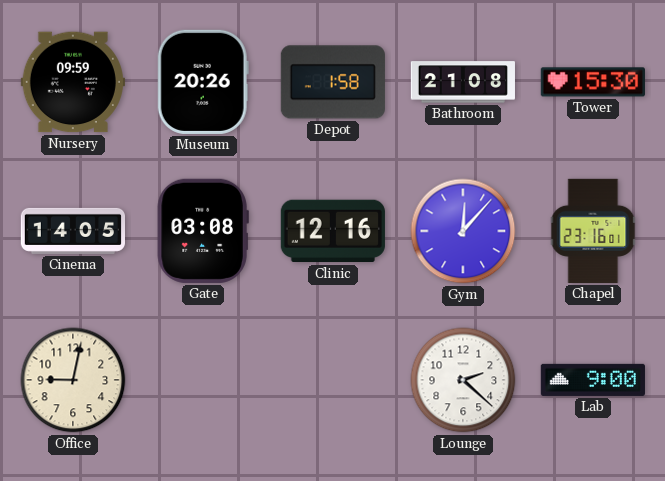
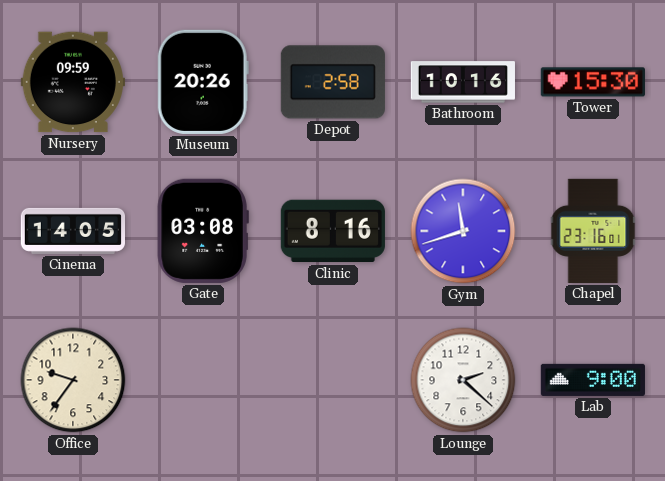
Depot: 1:58 -> 2:58 (333, 82)
Bathroom: 21:08 -> 10:16 (463, 82)
Clinic: 12:16 -> 8:16 (333, 231)
Gym: 12:07 -> 11:42 (463, 231)
Office: 9:02 -> 9:36 (73, 380)
